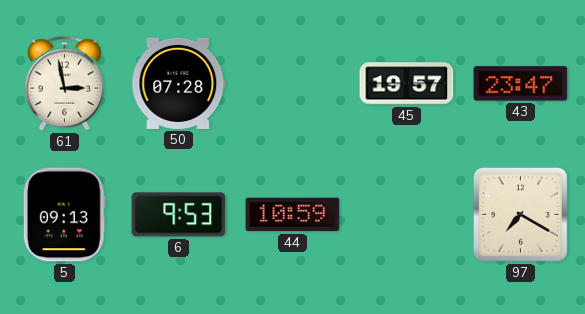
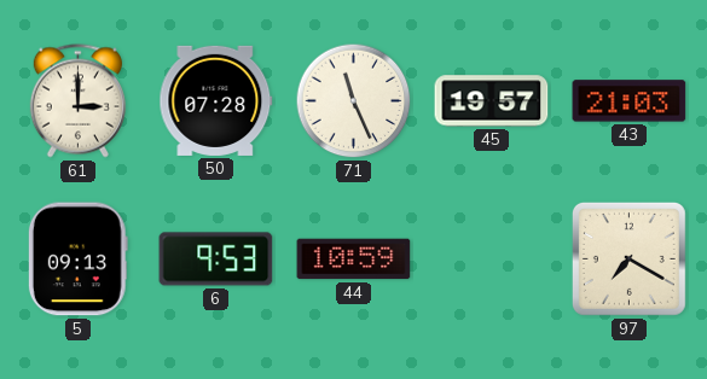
61: 2:58 -> 3:00 (77, 101)
71: none -> 11:26 (354, 101)
43: 23:47 -> 21:03 (630, 101)
